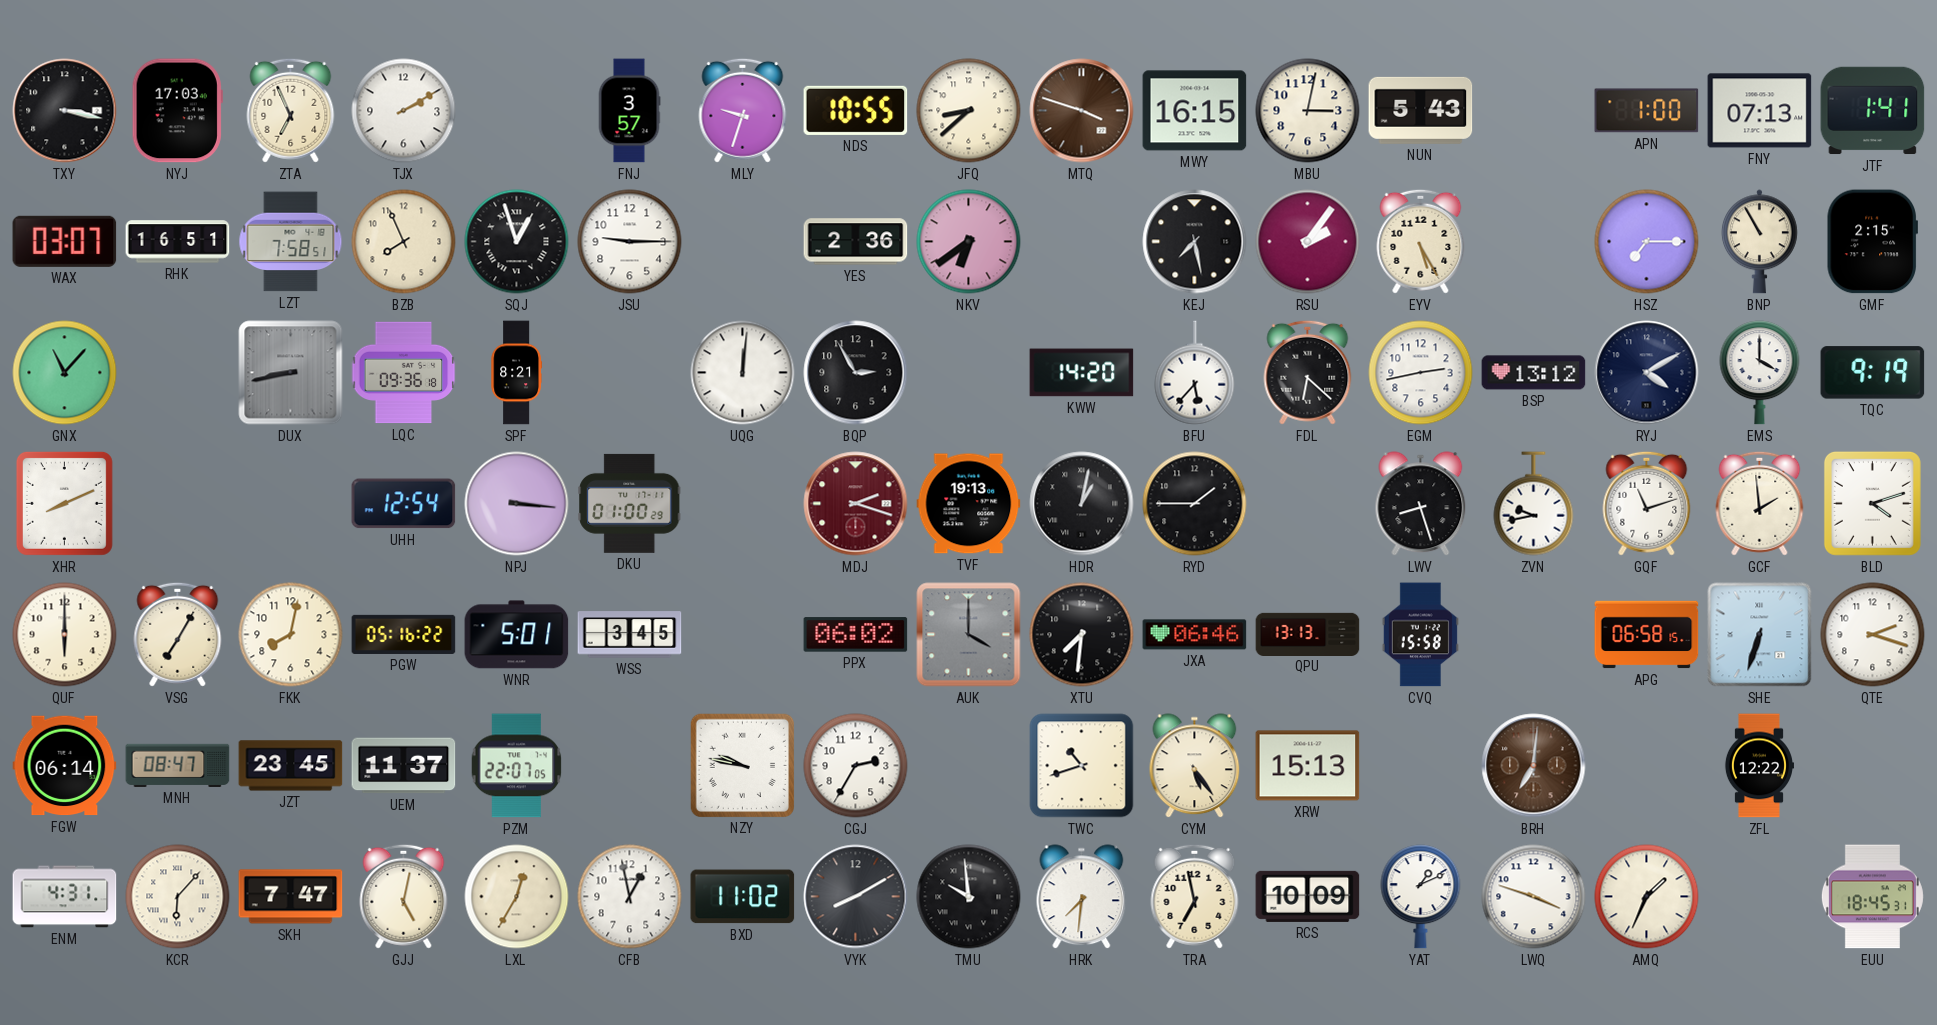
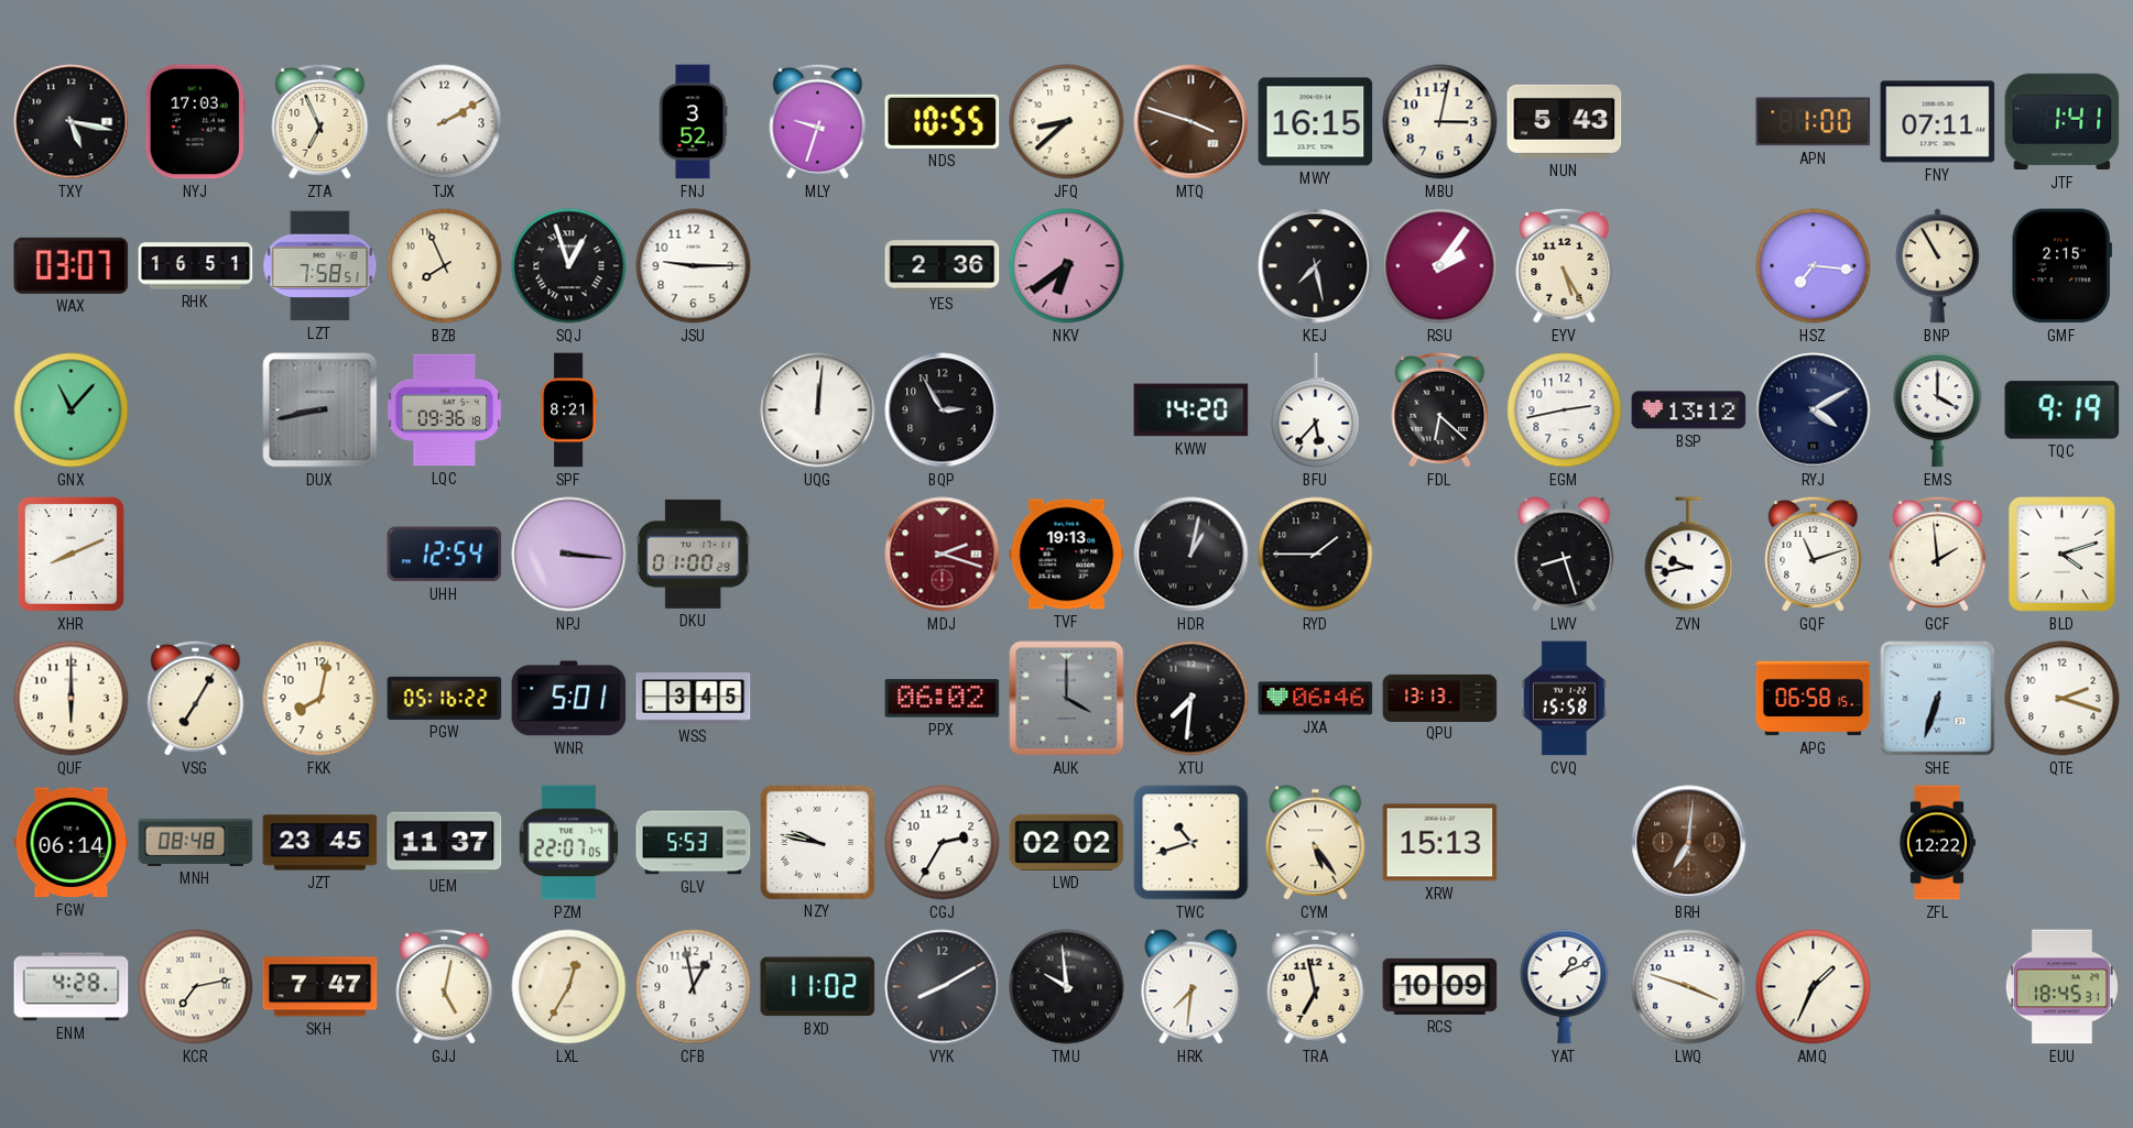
TXY: 3:17 -> 5:17 (72, 122)
FNJ: 3:57 -> 3:52 (693, 122)
FNY: 07:13 -> 07:11 (1938, 122)
HSZ: 7:15 -> 7:16 (1814, 266)
MNH: 08:47 -> 08:48 (196, 842)
GLV: none -> 5:53 (694, 843)
LWD: none -> 02:02 (1067, 842)
ENM: 4:31 -> 4:28 (72, 987)
KCR: 6:07 -> 7:13 (196, 987)
